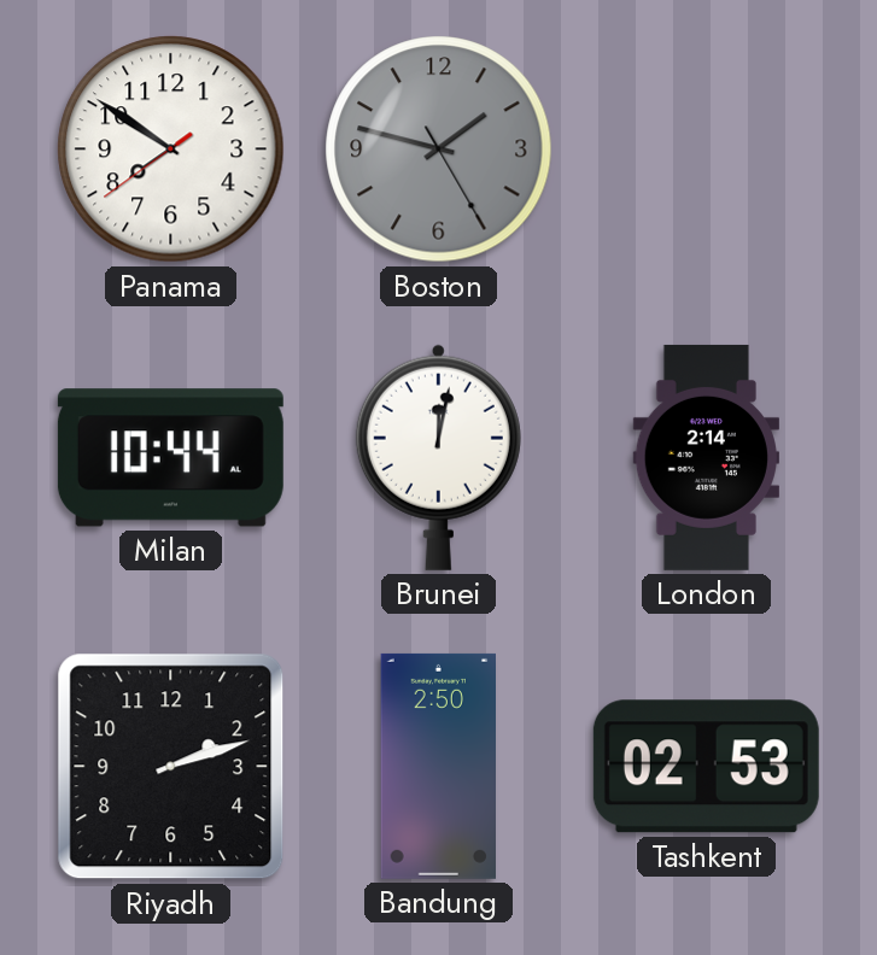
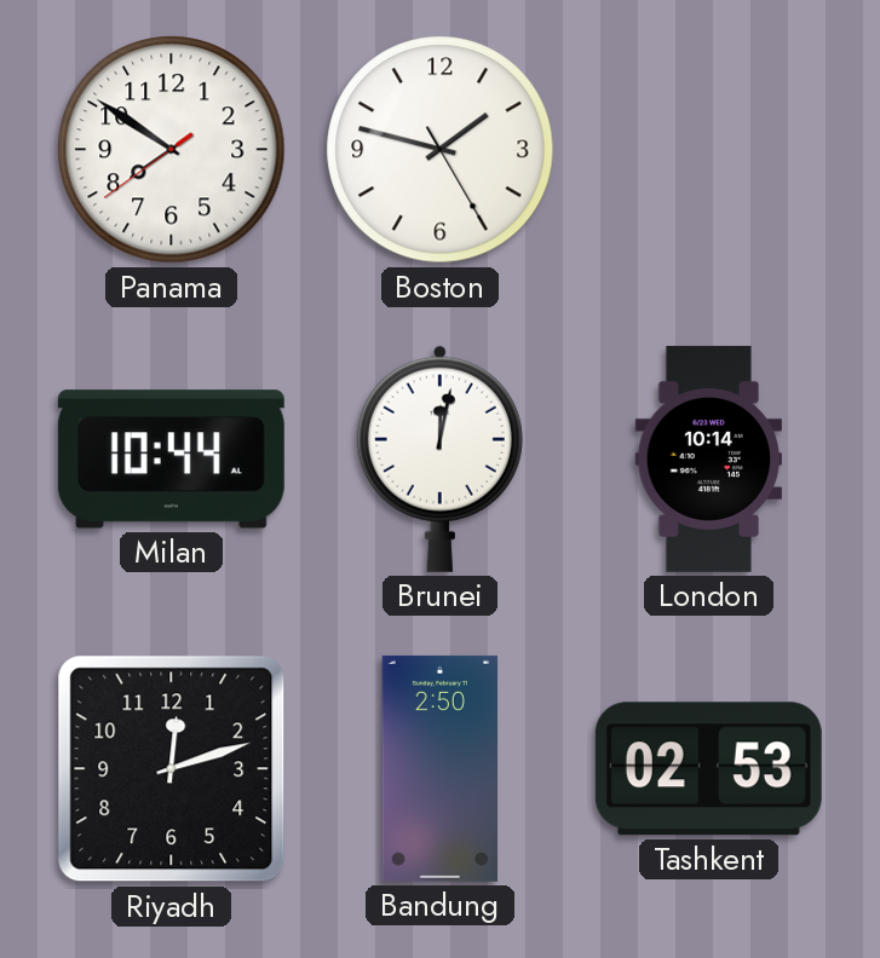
Boston dial: grey -> white (441, 150)
London: 2:14 -> 10:14 (708, 458)
Riyadh: 2:12 -> 12:12 (172, 769)
